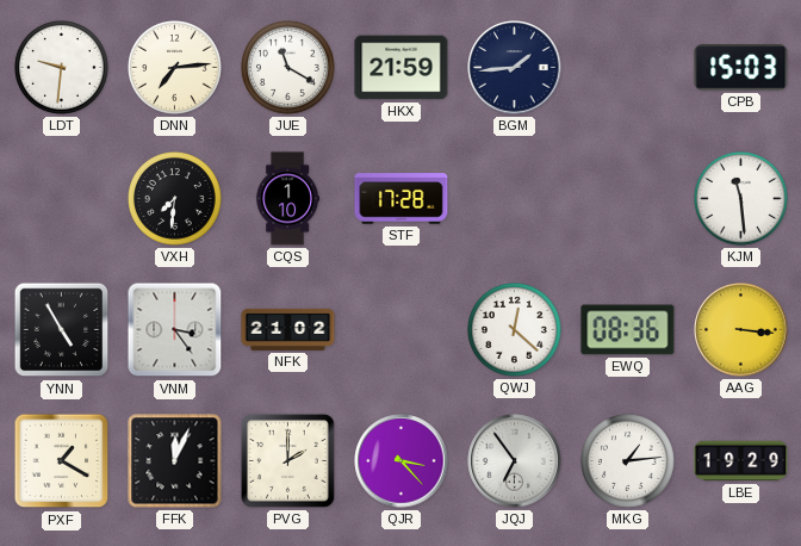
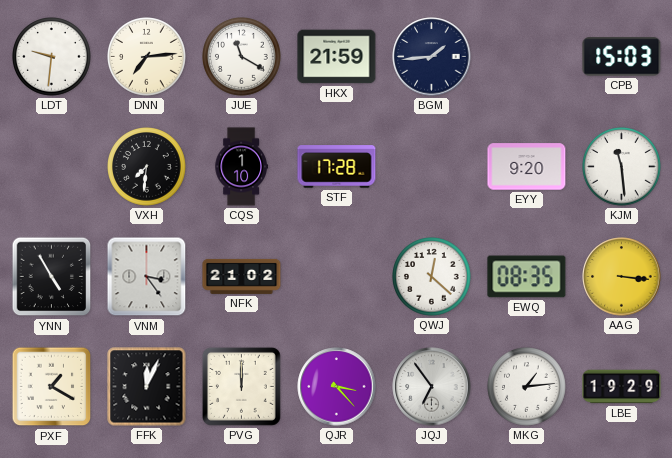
EYY: none -> 9:20 (527, 167)
EWQ: 08:36 -> 08:35 (527, 277)
PVG: 2:00 -> 12:00 (241, 386)
